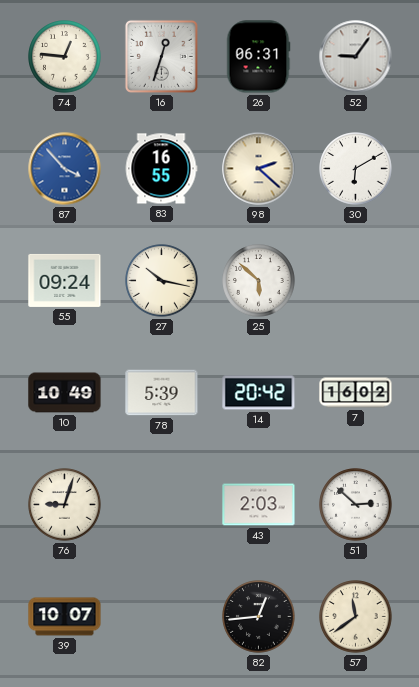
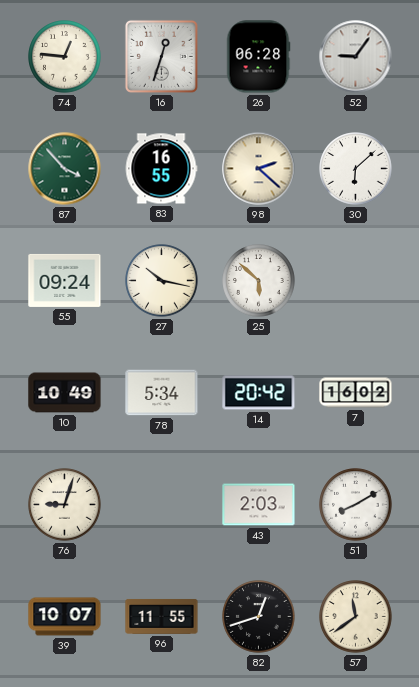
26: 06:31 -> 06:28 (258, 57)
87 dial: blue -> green (65, 169)
30: 6:10 -> 6:08 (356, 169)
78: 5:39 -> 5:34 (162, 393)
51: 2:52 -> 8:10 (356, 505)
96: none -> 11:55 (162, 616)
82: 12:44 -> 12:42 (259, 617)
